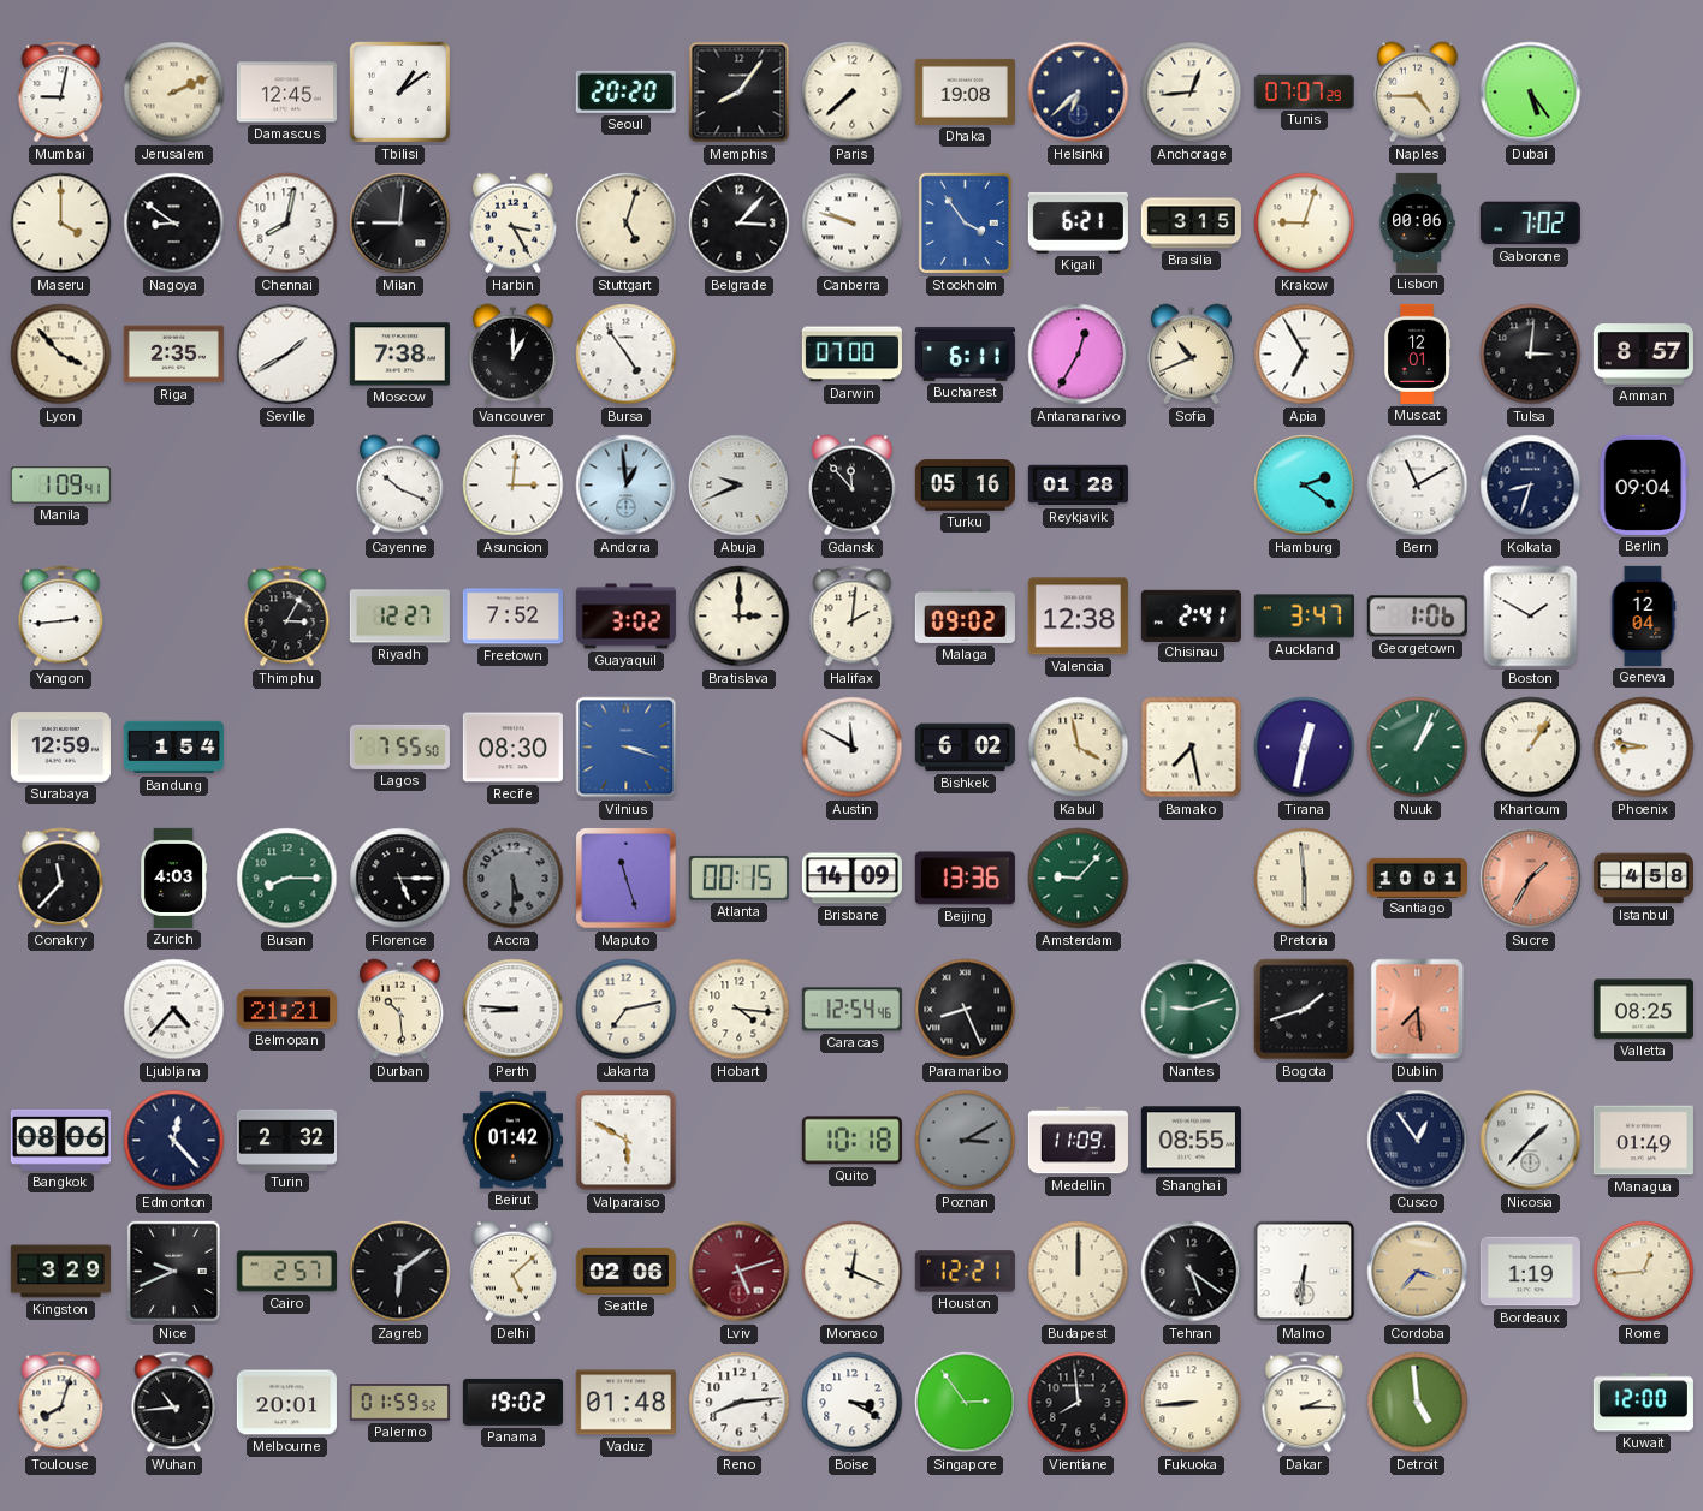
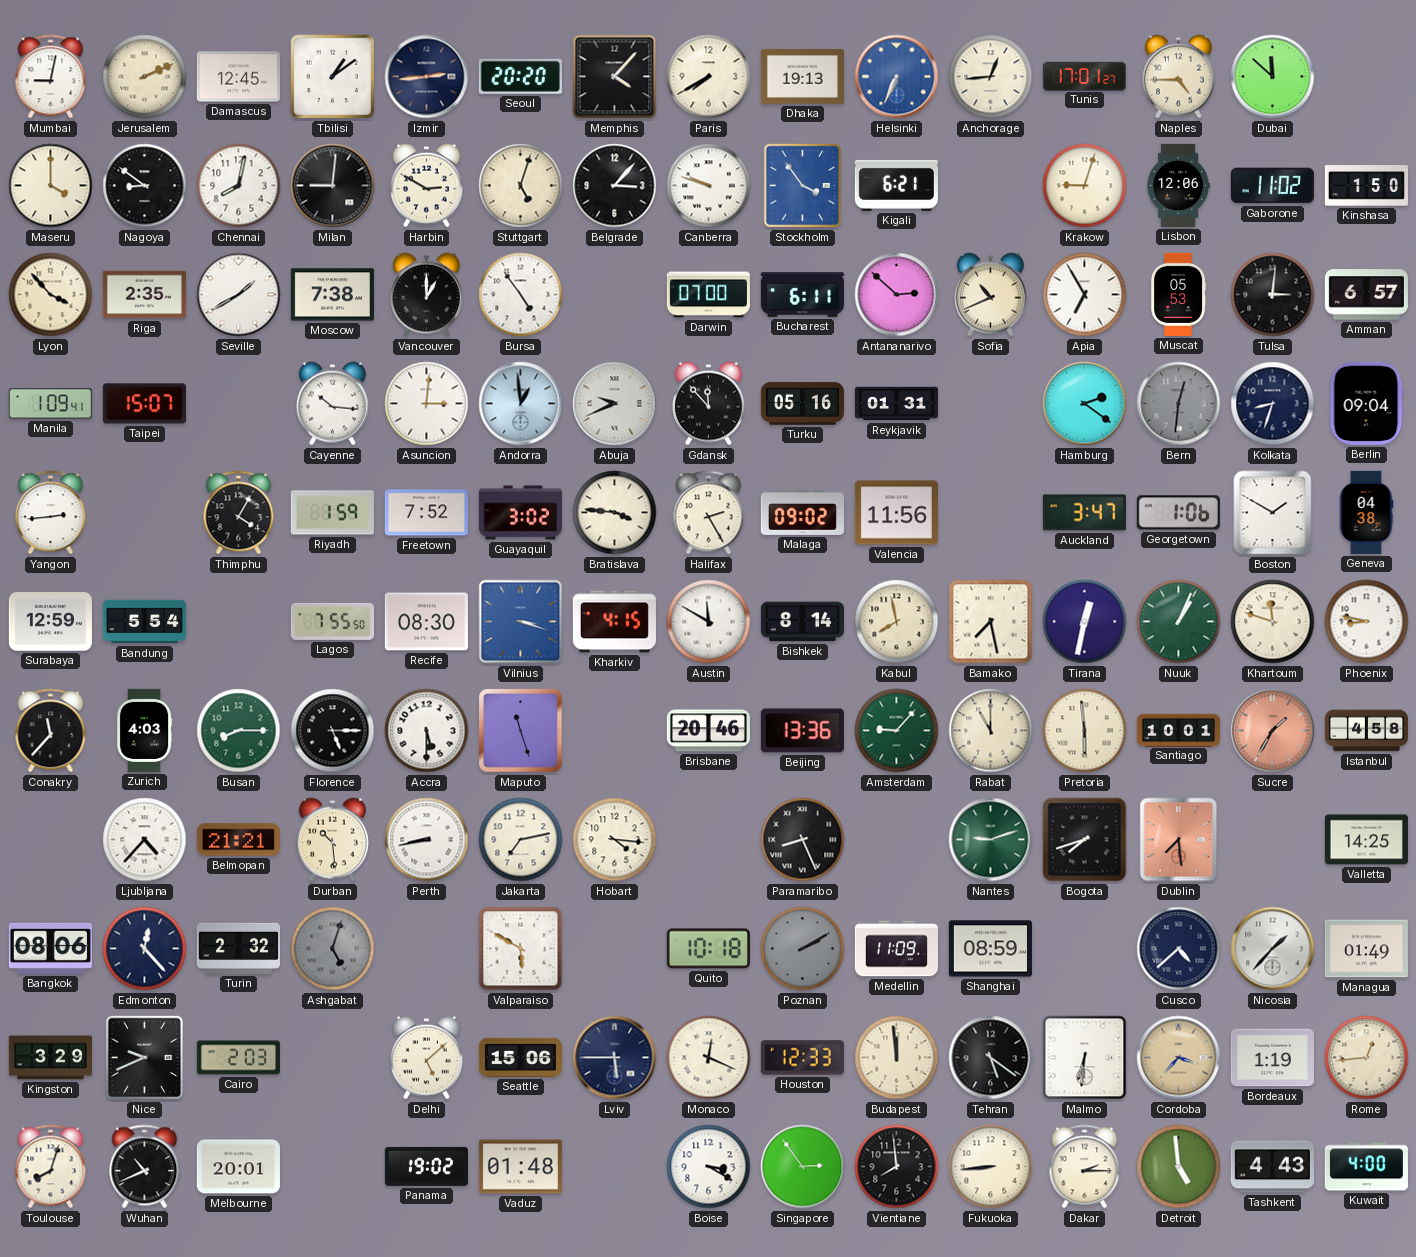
Izmir: none -> 2:44 (427, 77)
Memphis: 8:06 -> 4:07 (615, 77)
Paris: 7:38 -> 7:40 (709, 77)
Dhaka: 19:08 -> 19:13 (802, 76)
Helsinki: 6:38 -> 6:34 (897, 77)
Helsinki dial: navy -> blue (897, 77)
Tunis: 07:07 -> 17:01 (1084, 76)
Dubai: 5:24 -> 11:52 (1273, 77)
Harbin: 3:25 -> 2:50 (426, 186)
Brasilia: 3:15 -> none (1191, 224)
Lisbon: 00:06 -> 12:06 (1178, 185)
Gaborone: 7:02 -> 11:02 (1272, 186)
Kinshasa: none -> 1:50 (1366, 186)
Antananarivo: 12:35 -> 2:52 (897, 295)
Muscat: 12:01 -> 05:53 (1178, 294)
Amman: 8:57 -> 6:57 (1366, 295)
Taipei: none -> 15:07 (144, 404)
Cayenne: 10:19 -> 10:16 (332, 404)
Reykjavik: 01:28 -> 01:31 (896, 404)
Bern: 11:10 -> 12:31 (1179, 404)
Bern dial: white -> grey (1179, 404)
Thimphu: 3:05 -> 4:05 (239, 513)
Riyadh: 12:27 -> 1:59 (332, 513)
Bratislava: 3:00 -> 3:46 (615, 513)
Halifax: 2:01 -> 2:25 (709, 513)
Valencia: 12:38 -> 11:56 (896, 513)
Chisinau: 2:41 -> none (1191, 615)
Geneva: 12:04 -> 04:38 (1366, 512)
Bandung: 1:54 -> 5:54 (144, 622)
Kharkiv: none -> 4:15 (614, 622)
Bishkek: 6:02 -> 8:14 (802, 622)
Kabul: 3:58 -> 7:58 (897, 622)
Khartoum: 1:06 -> 11:48 (1273, 622)
Accra dial: grey -> white (427, 731)
Atlanta: 00:15 -> none (738, 878)
Brisbane: 14:09 -> 20:46 (708, 731)
Rabat: none -> 11:00 (991, 731)
Perth: 8:46 -> 8:43 (427, 840)
Caracas: 12:54 -> none (852, 1010)
Bogota: 1:42 -> 7:42 (1085, 840)
Valletta: 08:25 -> 14:25 (1366, 840)
Ashgabat: none -> 5:03 (333, 949)
Beirut: 01:42 -> none (512, 1141)
Poznan: 3:10 -> 2:10 (803, 949)
Shanghai: 08:55 -> 08:59 (990, 949)
Cusco: 12:54 -> 4:38 (1179, 949)
Cairo: 2:57 -> 2:03 (238, 1058)
Zagreb: 6:09 -> none (400, 1272)
Seattle: 02:06 -> 15:06 (520, 1057)
Lviv: 5:12 -> 5:45 (615, 1058)
Lviv dial: burgundy -> navy (615, 1058)
Houston: 12:21 -> 12:33 (802, 1058)
Budapest: 12:00 -> 11:59 (897, 1058)
Wuhan: 10:44 -> 10:41 (145, 1167)
Palermo: 01:59 -> none (399, 1403)
Reno: 8:14 -> none (740, 1403)
Tashkent: none -> 4:43 (1272, 1167)
Kuwait: 12:00 -> 4:00 (1366, 1167)
